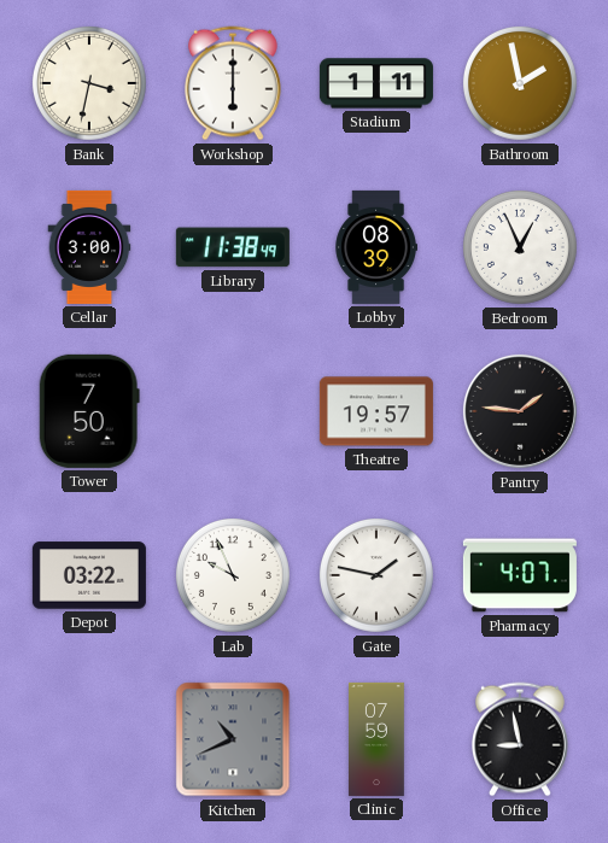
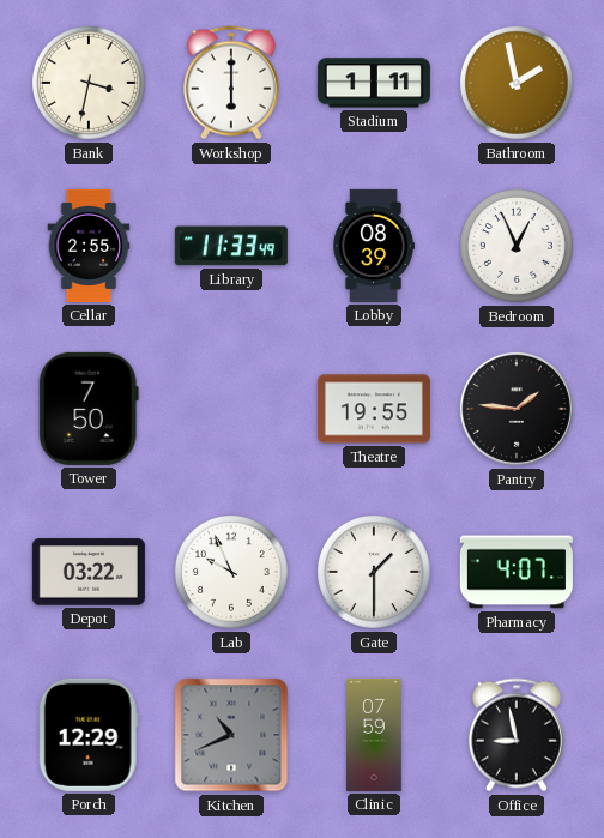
Cellar: 3:00 -> 2:55 (89, 246)
Library: 11:38 -> 11:33 (231, 246)
Theatre: 19:57 -> 19:55 (374, 409)
Gate: 1:47 -> 1:30 (374, 572)
Porch: none -> 12:29 (89, 735)
